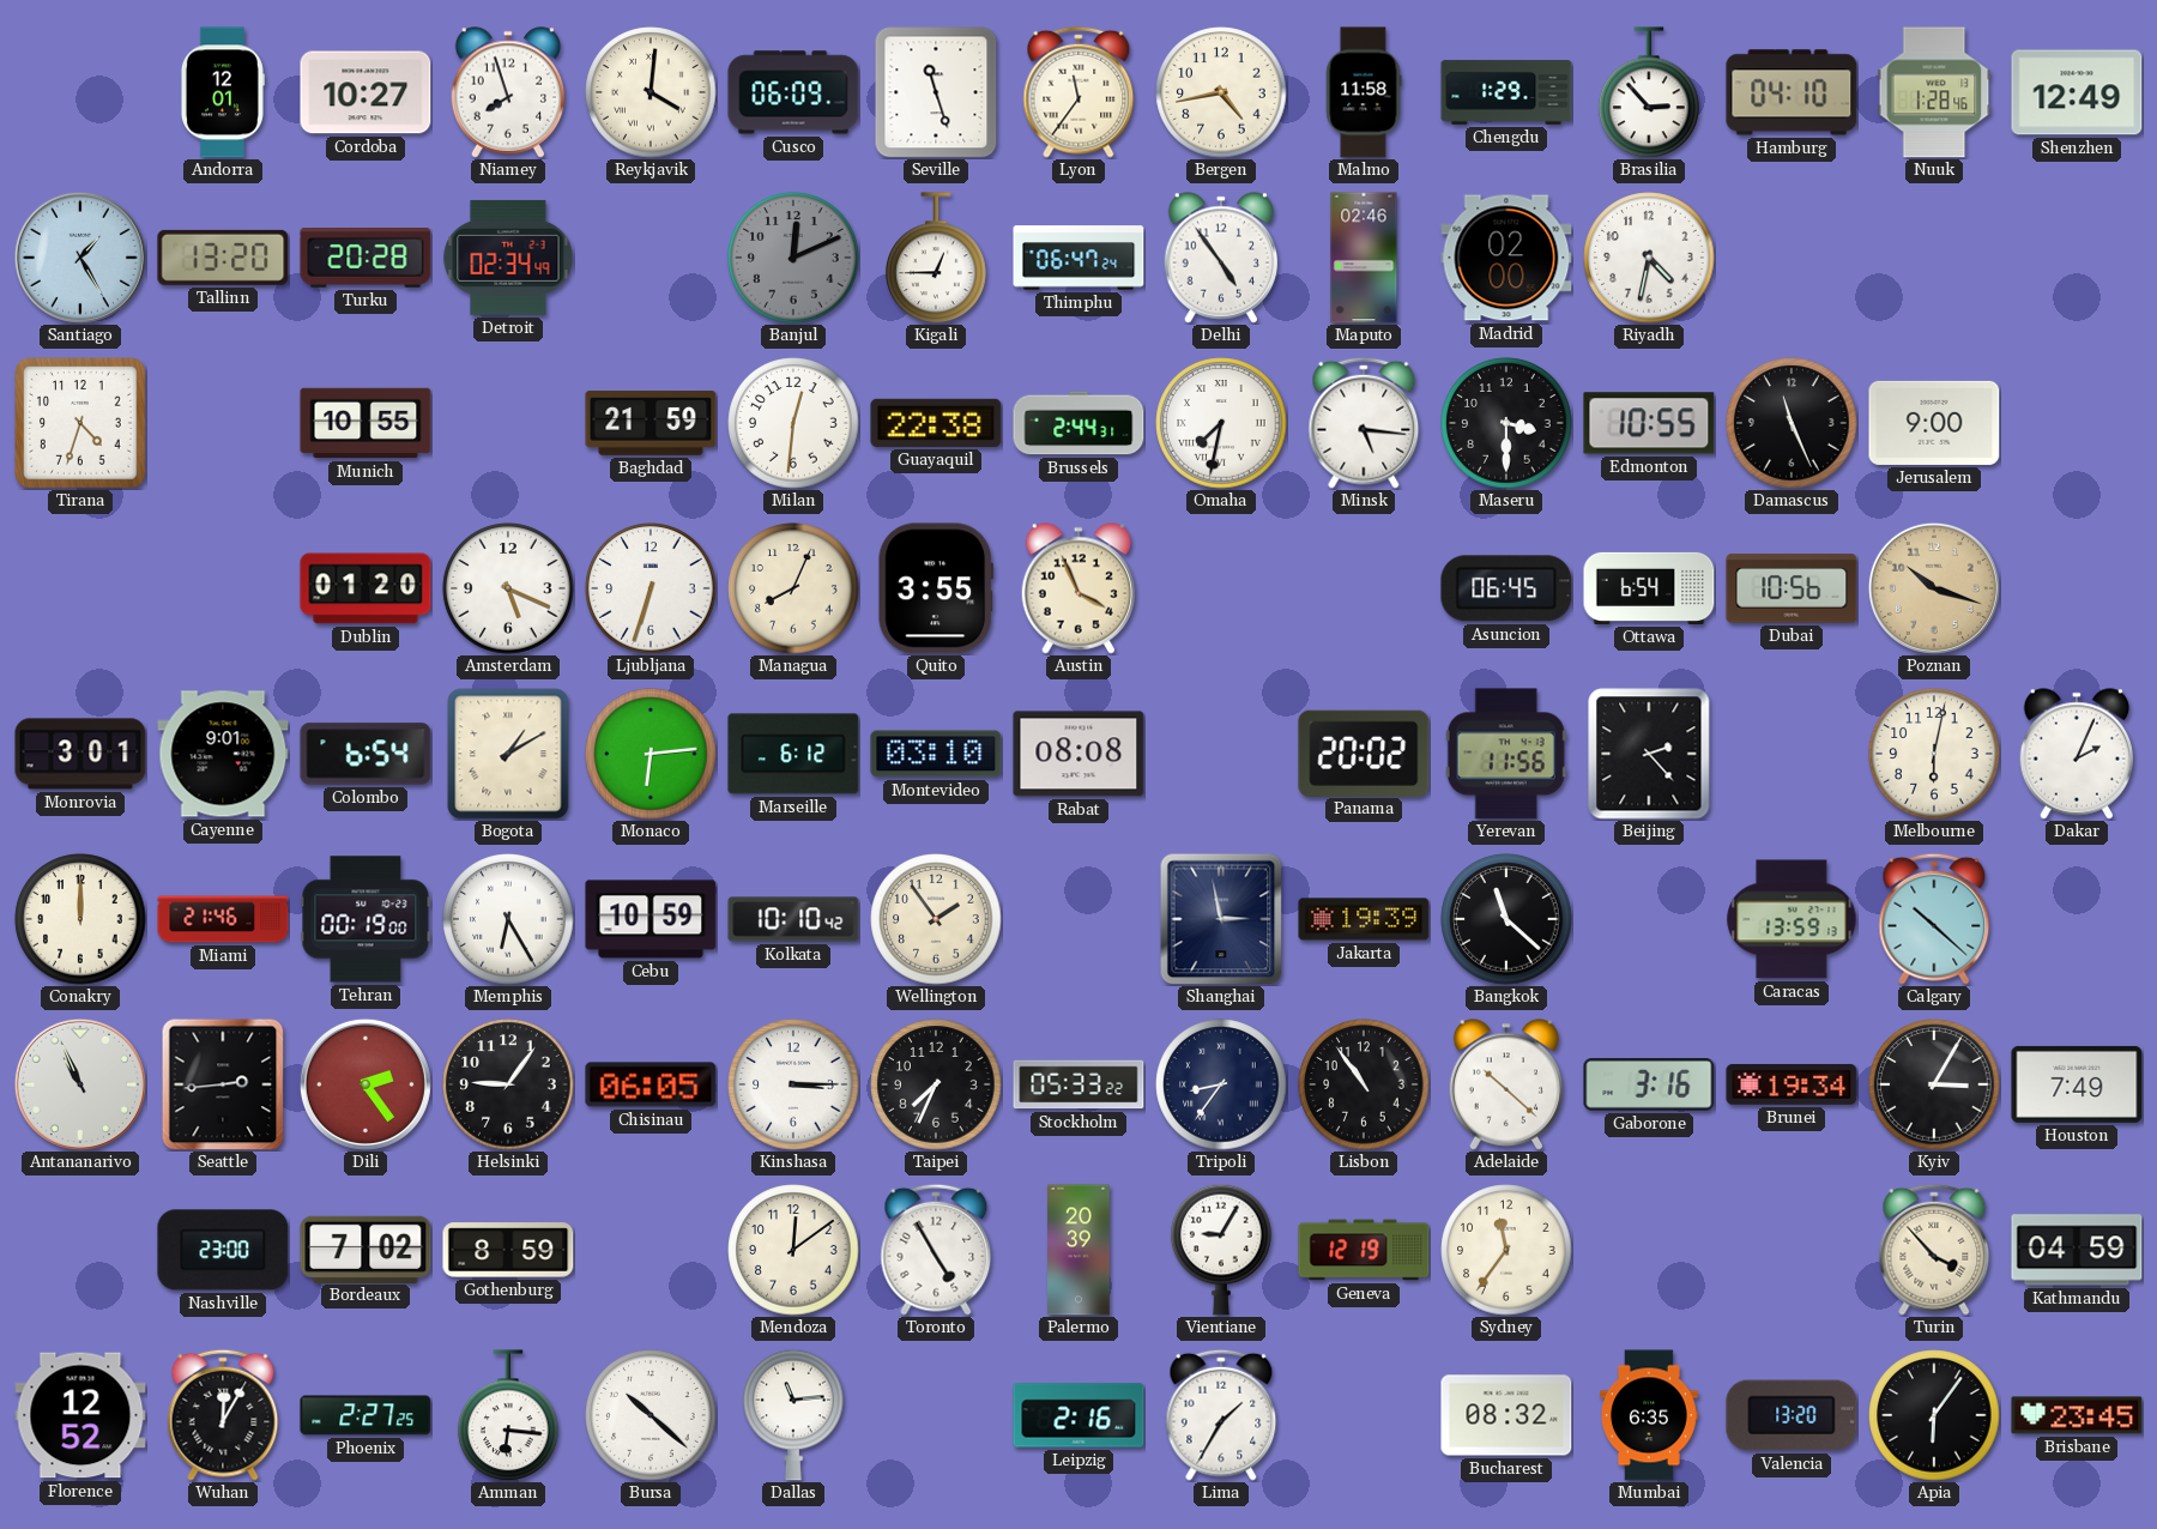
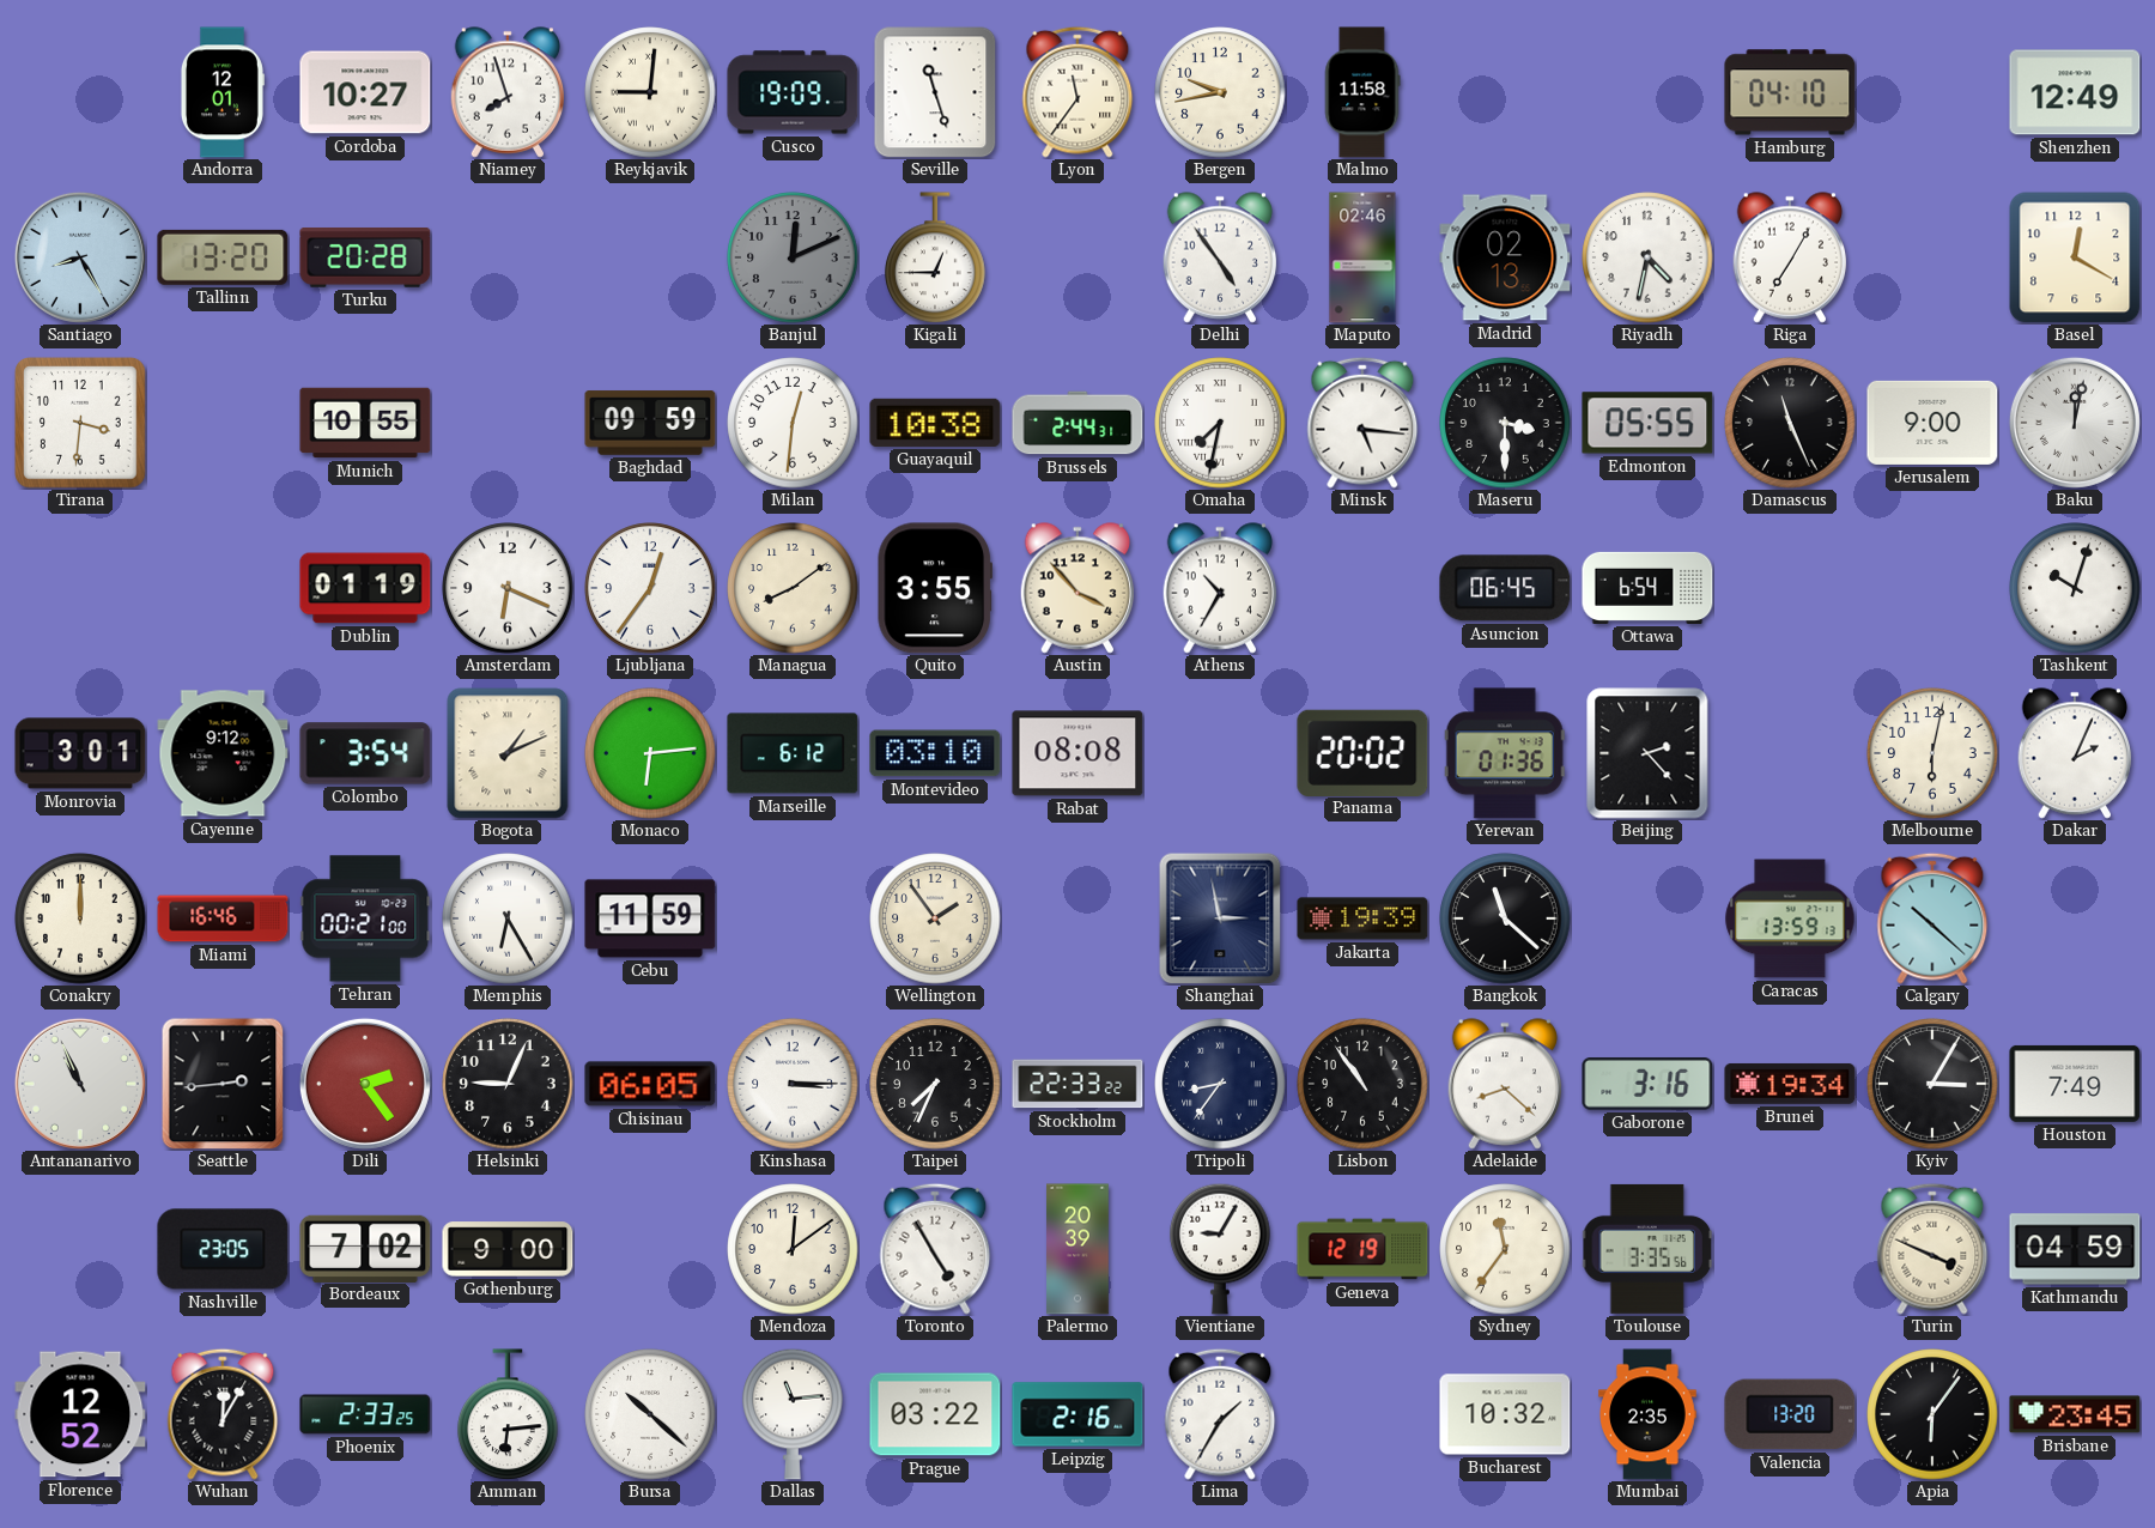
Reykjavik: 4:01 -> 9:01 (650, 92)
Cusco: 06:09 -> 19:09 (793, 92)
Bergen: 4:43 -> 9:43 (1220, 92)
Chengdu: 1:29 -> none (1506, 92)
Brasilia: 2:53 -> none (1649, 92)
Nuuk: 1:28 -> none (1934, 92)
Santiago: 1:25 -> 8:25 (80, 257)
Detroit: 02:34 -> none (508, 258)
Thimphu: 06:47 -> none (1078, 258)
Madrid: 02:00 -> 02:13 (1505, 257)
Riga: none -> 7:05 (1790, 257)
Basel: none -> 12:20 (2075, 257)
Tirana: 4:33 -> 3:31 (81, 423)
Baghdad: 21:59 -> 09:59 (650, 423)
Guayaquil: 22:38 -> 10:38 (935, 423)
Edmonton: 10:55 -> 05:55 (1647, 423)
Baku: none -> 12:02 (2075, 423)
Dublin: 01:20 -> 01:19 (365, 588)
Amsterdam: 5:19 -> 6:19 (508, 588)
Ljubljana: 6:33 -> 12:36 (650, 588)
Managua: 8:04 -> 8:09 (793, 588)
Austin: 3:56 -> 3:53 (1077, 588)
Athens: none -> 10:35 (1220, 588)
Dubai: 10:56 -> none (1792, 588)
Poznan: 10:18 -> none (1934, 588)
Tashkent: none -> 10:03 (2075, 588)
Cayenne: 9:01 -> 9:12 (223, 753)
Colombo: 6:54 -> 3:54 (365, 753)
Bogota: 1:10 -> 1:11 (508, 753)
Yerevan: 11:56 -> 01:36 (1505, 753)
Miami: 21:46 -> 16:46 (223, 918)
Tehran: 00:19 -> 00:21 (365, 918)
Cebu: 10:59 -> 11:59 (650, 918)
Kolkata: 10:10 -> none (793, 919)
Helsinki: 9:06 -> 9:04 (508, 1084)
Stockholm: 05:33 -> 22:33 (1077, 1084)
Adelaide: 10:22 -> 8:22 (1505, 1084)
Nashville: 23:00 -> 23:05 (223, 1249)
Gothenburg: 8:59 -> 9:00 (508, 1249)
Toulouse: none -> 3:35 (1646, 1249)
Turin: 3:53 -> 3:49 (1932, 1249)
Phoenix: 2:27 -> 2:33 (365, 1414)
Amman: 6:16 -> 6:14 (508, 1414)
Prague: none -> 03:22 (935, 1414)
Bucharest: 08:32 -> 10:32 (1505, 1414)
Mumbai: 6:35 -> 2:35 (1649, 1414)
